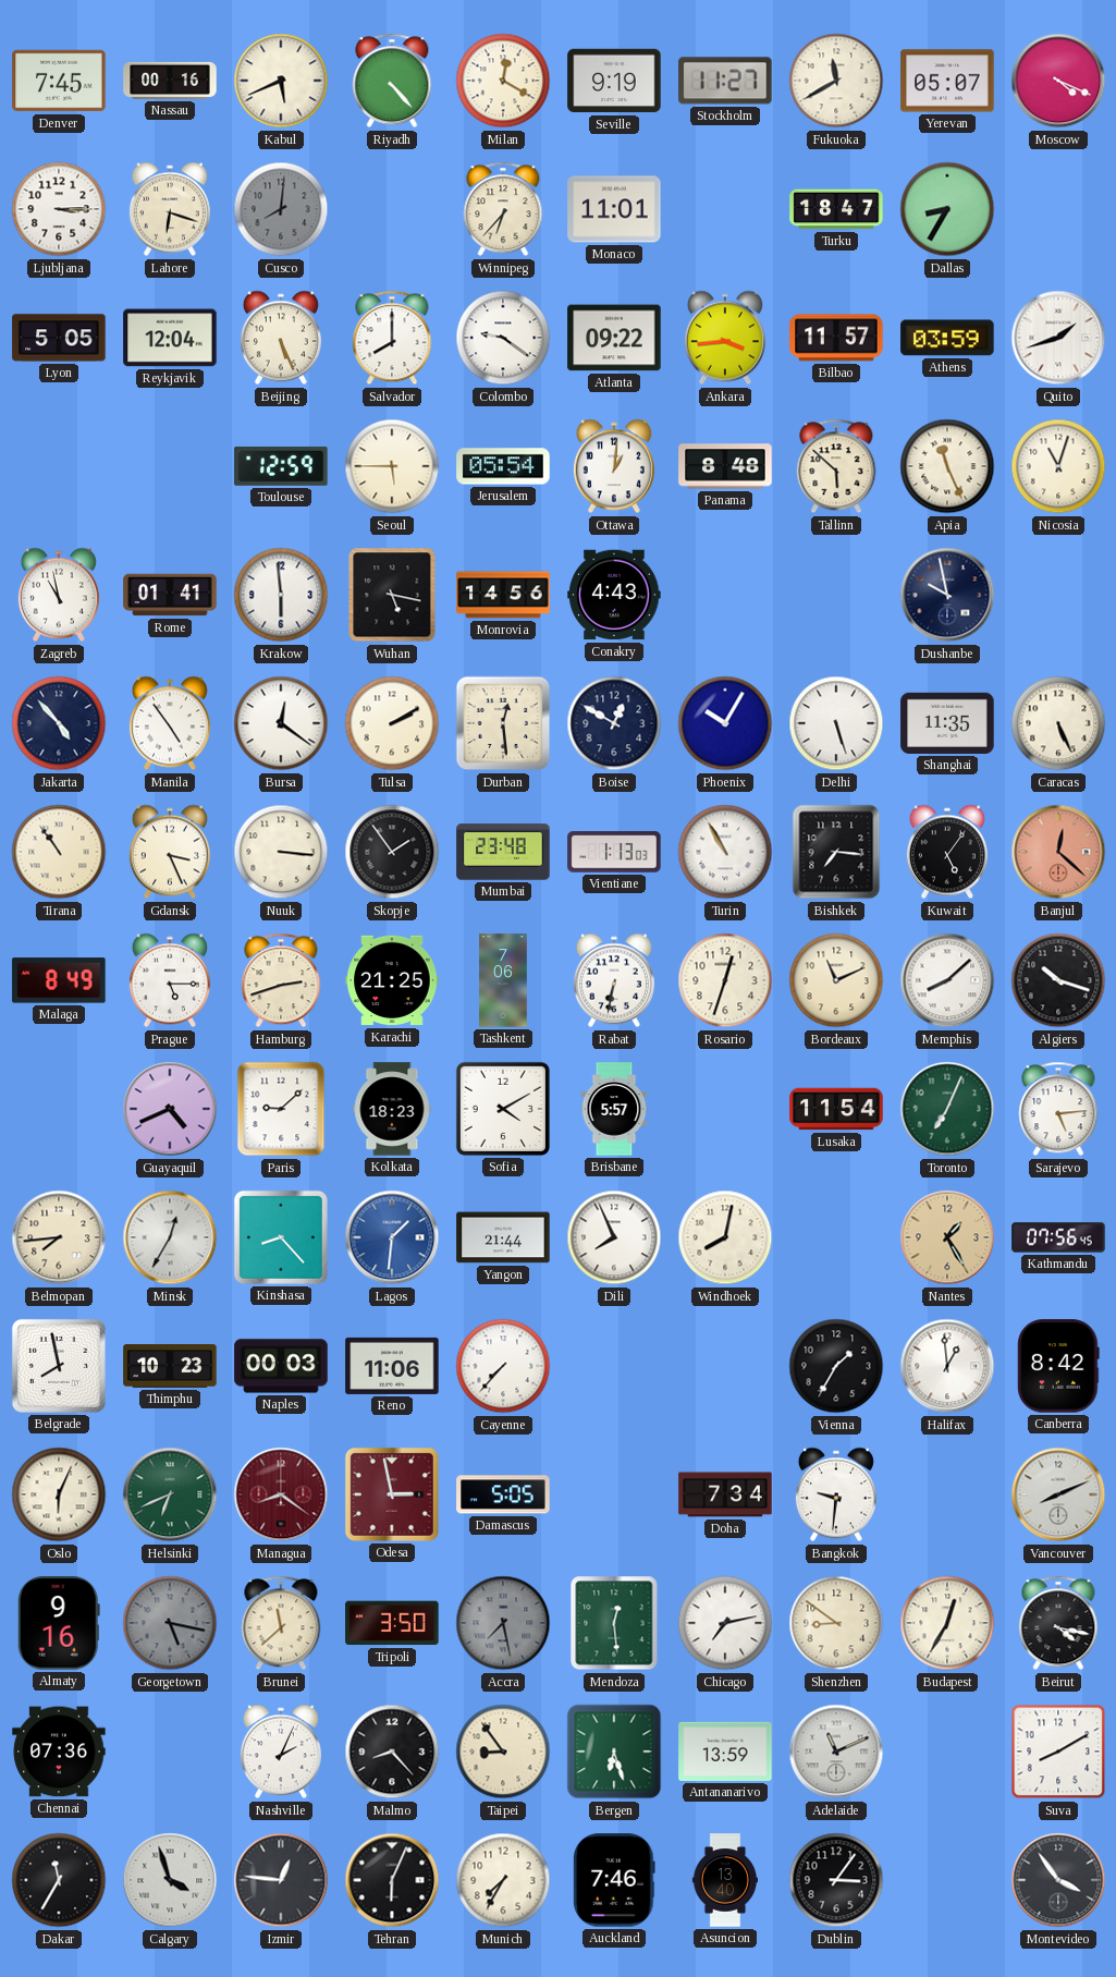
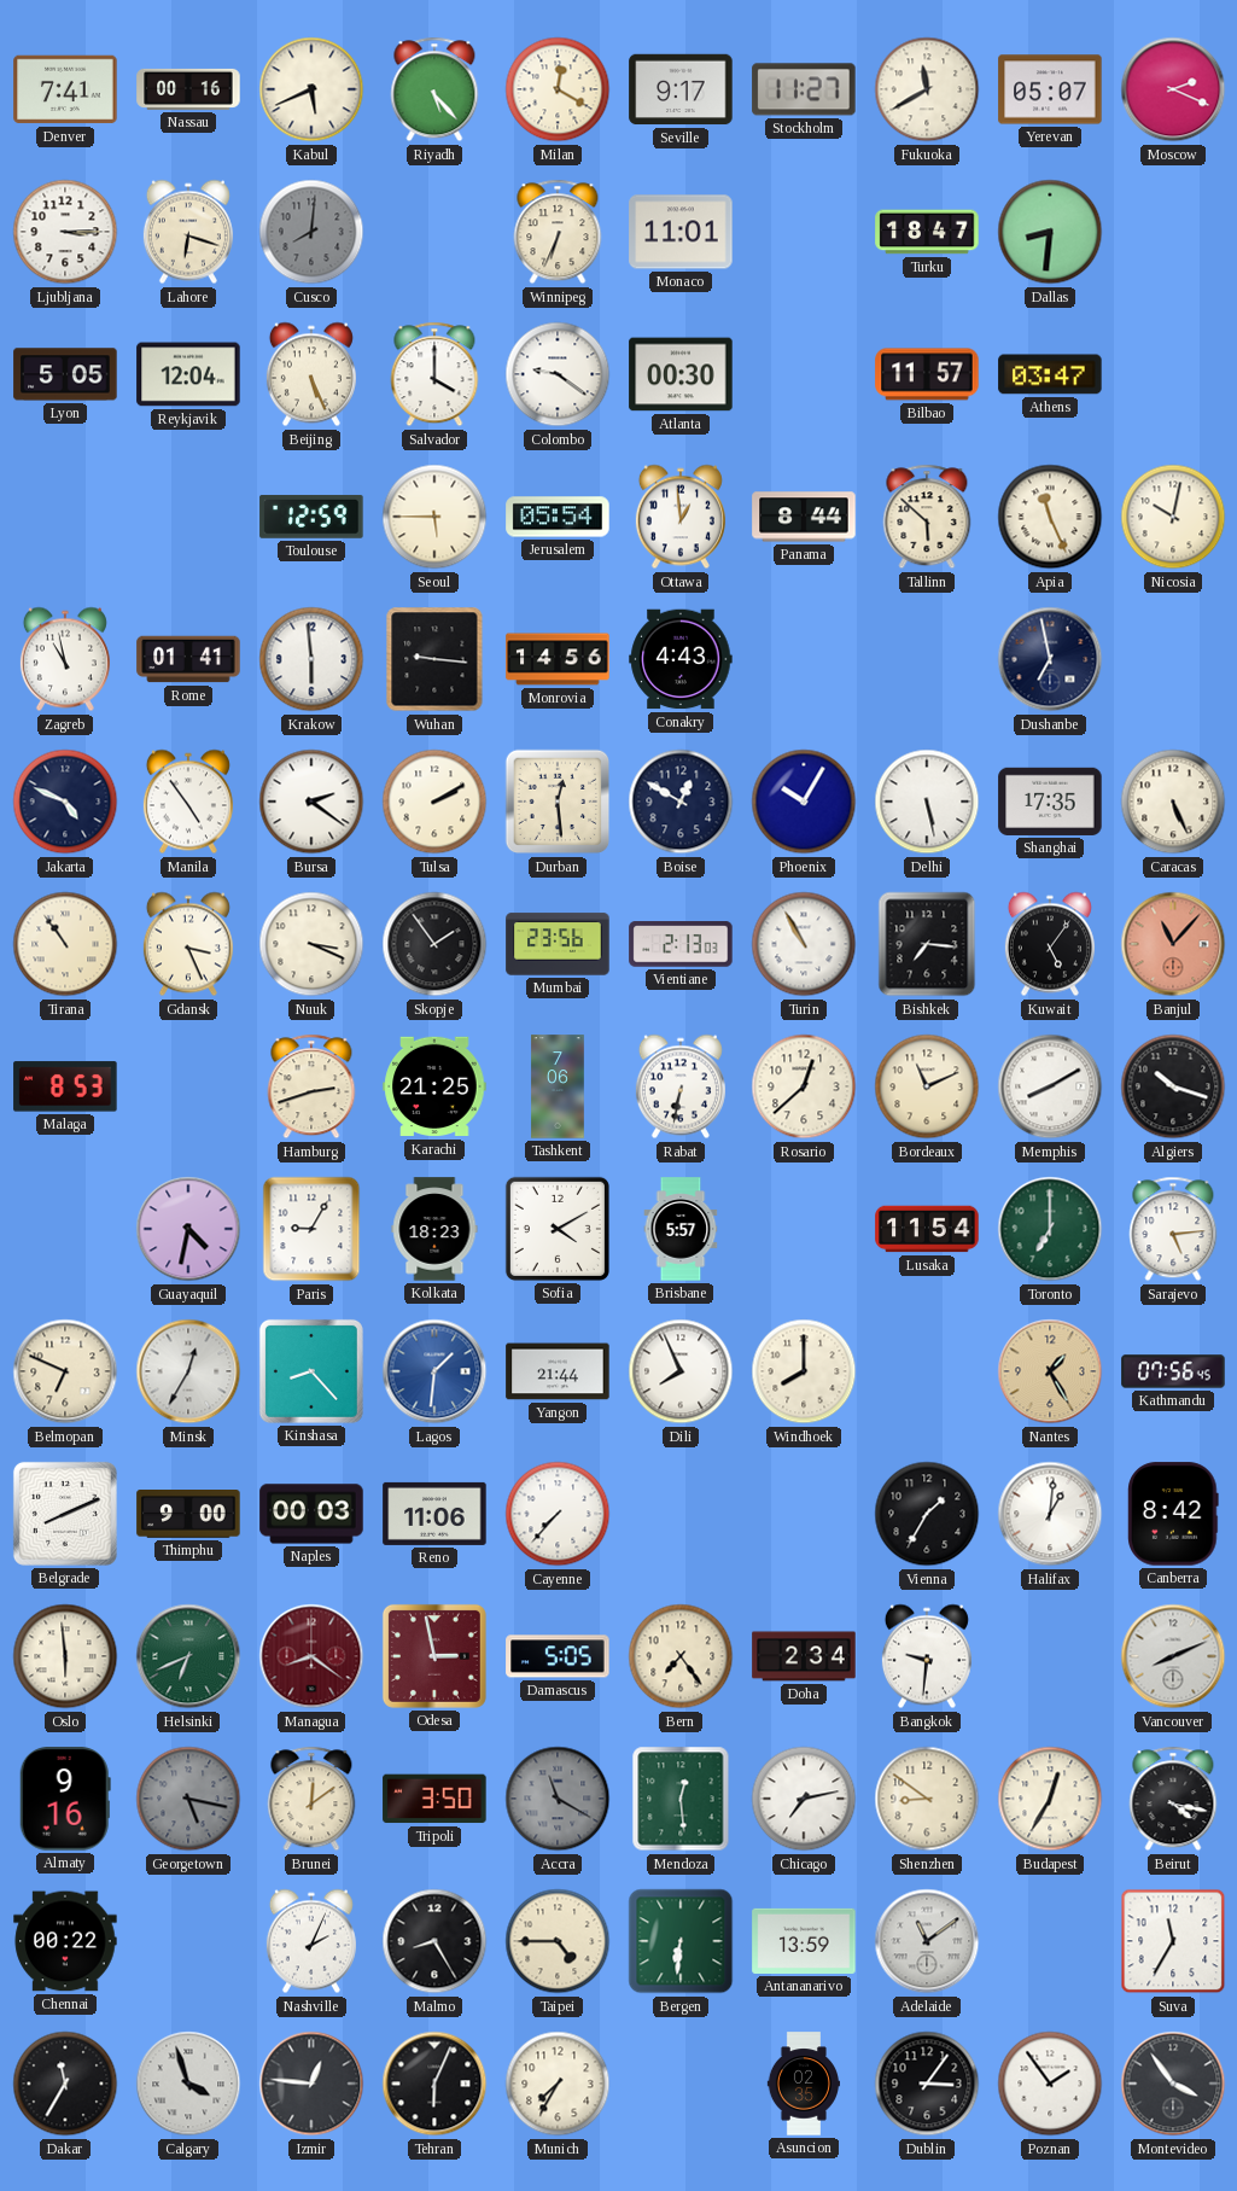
Denver: 7:45 -> 7:41 (65, 89)
Riyadh: 4:23 -> 5:23 (434, 89)
Seville: 9:19 -> 9:17 (681, 89)
Moscow: 4:19 -> 2:19 (1173, 89)
Winnipeg: 6:37 -> 6:34 (558, 232)
Dallas: 8:35 -> 8:31 (1050, 232)
Salvador: 8:00 -> 4:00 (434, 374)
Atlanta: 09:22 -> 00:30 (681, 374)
Ankara: 3:44 -> none (725, 338)
Athens: 03:59 -> 03:47 (1050, 374)
Quito: 1:42 -> none (1058, 338)
Ottawa: 1:01 -> 12:59 (681, 517)
Panama: 8:48 -> 8:44 (804, 517)
Nicosia: 11:03 -> 10:02 (1173, 517)
Wuhan: 5:17 -> 9:16 (434, 659)
Dushanbe: 9:58 -> 6:58 (1050, 659)
Jakarta: 4:53 -> 4:49 (65, 802)
Bursa: 12:21 -> 2:21 (311, 802)
Delhi: 5:27 -> 5:28 (927, 802)
Shanghai: 11:35 -> 17:35 (1050, 802)
Nuuk: 3:16 -> 3:19 (311, 944)
Mumbai: 23:48 -> 23:56 (558, 944)
Vientiane: 1:13 -> 2:13 (681, 944)
Banjul: 12:22 -> 11:07 (1173, 944)
Malaga: 8:49 -> 8:53 (65, 1086)
Prague: 5:15 -> none (170, 980)
Rosario: 12:33 -> 12:38 (804, 1086)
Memphis: 8:08 -> 8:10 (1050, 1086)
Guayaquil: 4:41 -> 4:32 (188, 1229)
Paris: 9:08 -> 9:05 (311, 1229)
Toronto: 7:04 -> 7:00 (1050, 1229)
Belmopan: 7:44 -> 6:49 (65, 1371)
Windhoek: 8:02 -> 8:00 (804, 1371)
Belgrade: 7:58 -> 8:11 (65, 1514)
Thimphu: 10:23 -> 9:00 (188, 1514)
Halifax: 12:59 -> 1:01 (1050, 1514)
Oslo: 6:04 -> 5:59 (65, 1656)
Bern: none -> 7:24 (681, 1656)
Doha: 7:34 -> 2:34 (804, 1656)
Brunei: 11:38 -> 12:09 (311, 1799)
Accra: 7:28 -> 11:20 (558, 1799)
Chennai: 07:36 -> 00:22 (65, 1941)
Malmo: 8:23 -> 8:25 (434, 1941)
Taipei: 8:54 -> 4:45 (558, 1941)
Bergen: 6:27 -> 6:31 (681, 1941)
Adelaide: 11:11 -> 11:09 (927, 1941)
Suva: 8:10 -> 11:35 (1173, 1941)
Auckland: 7:46 -> none (614, 1880)
Asuncion: 13:40 -> 02:35 (803, 2084)
Poznan: none -> 1:54 (1050, 2084)
